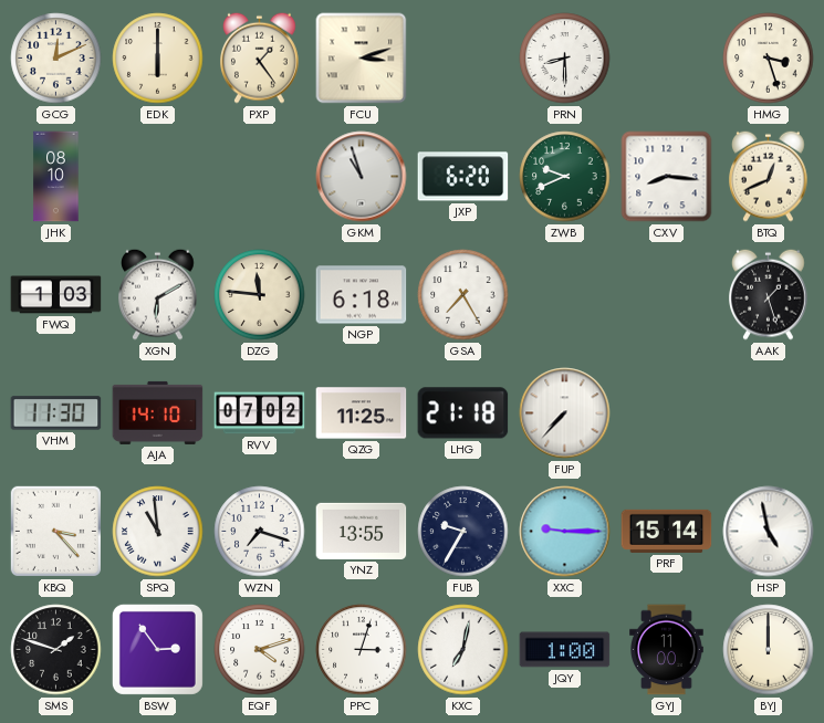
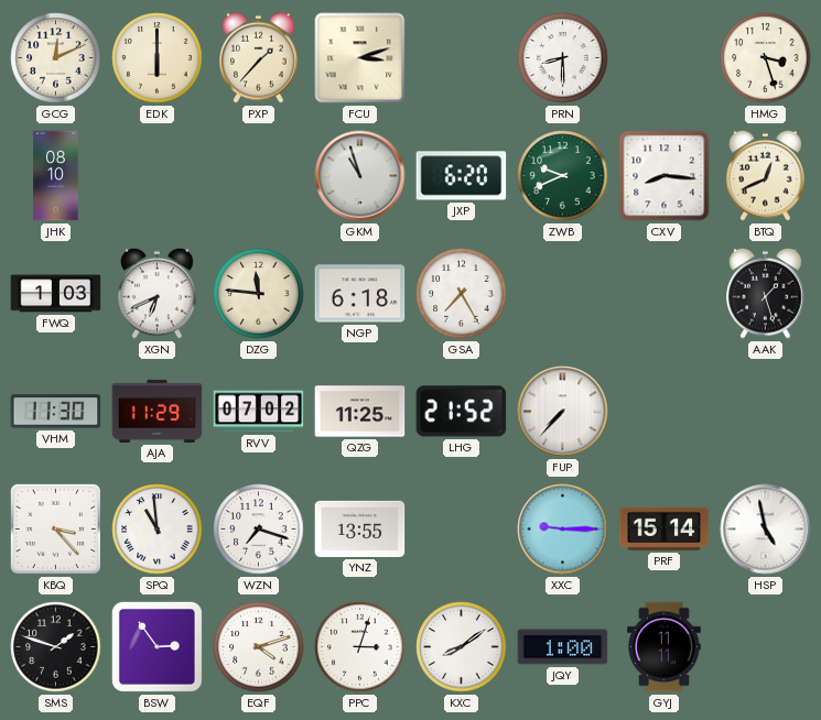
PXP: 1:24 -> 1:37 (259, 57)
XGN: 6:10 -> 6:41 (158, 293)
AJA: 14:10 -> 11:29 (158, 411)
LHG: 21:18 -> 21:52 (462, 412)
FUB: 9:35 -> none (463, 532)
KXC: 7:02 -> 8:09 (462, 647)
GYJ: 11:00 -> 11:11 (665, 647)
BYJ: 12:00 -> none (769, 650)
